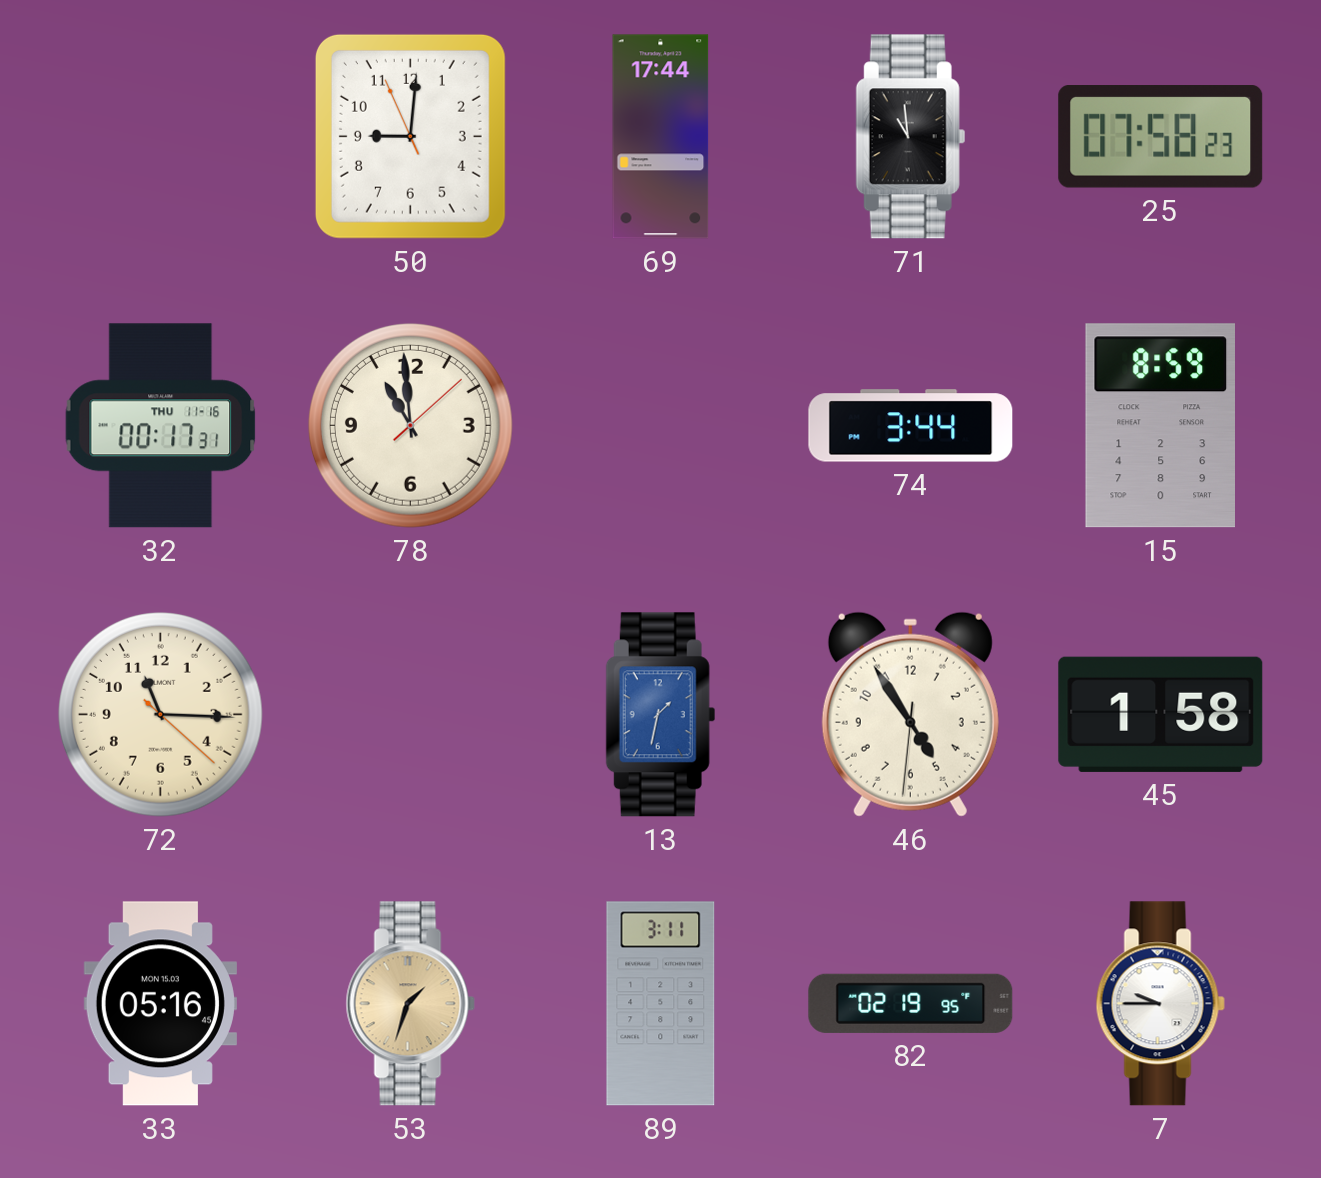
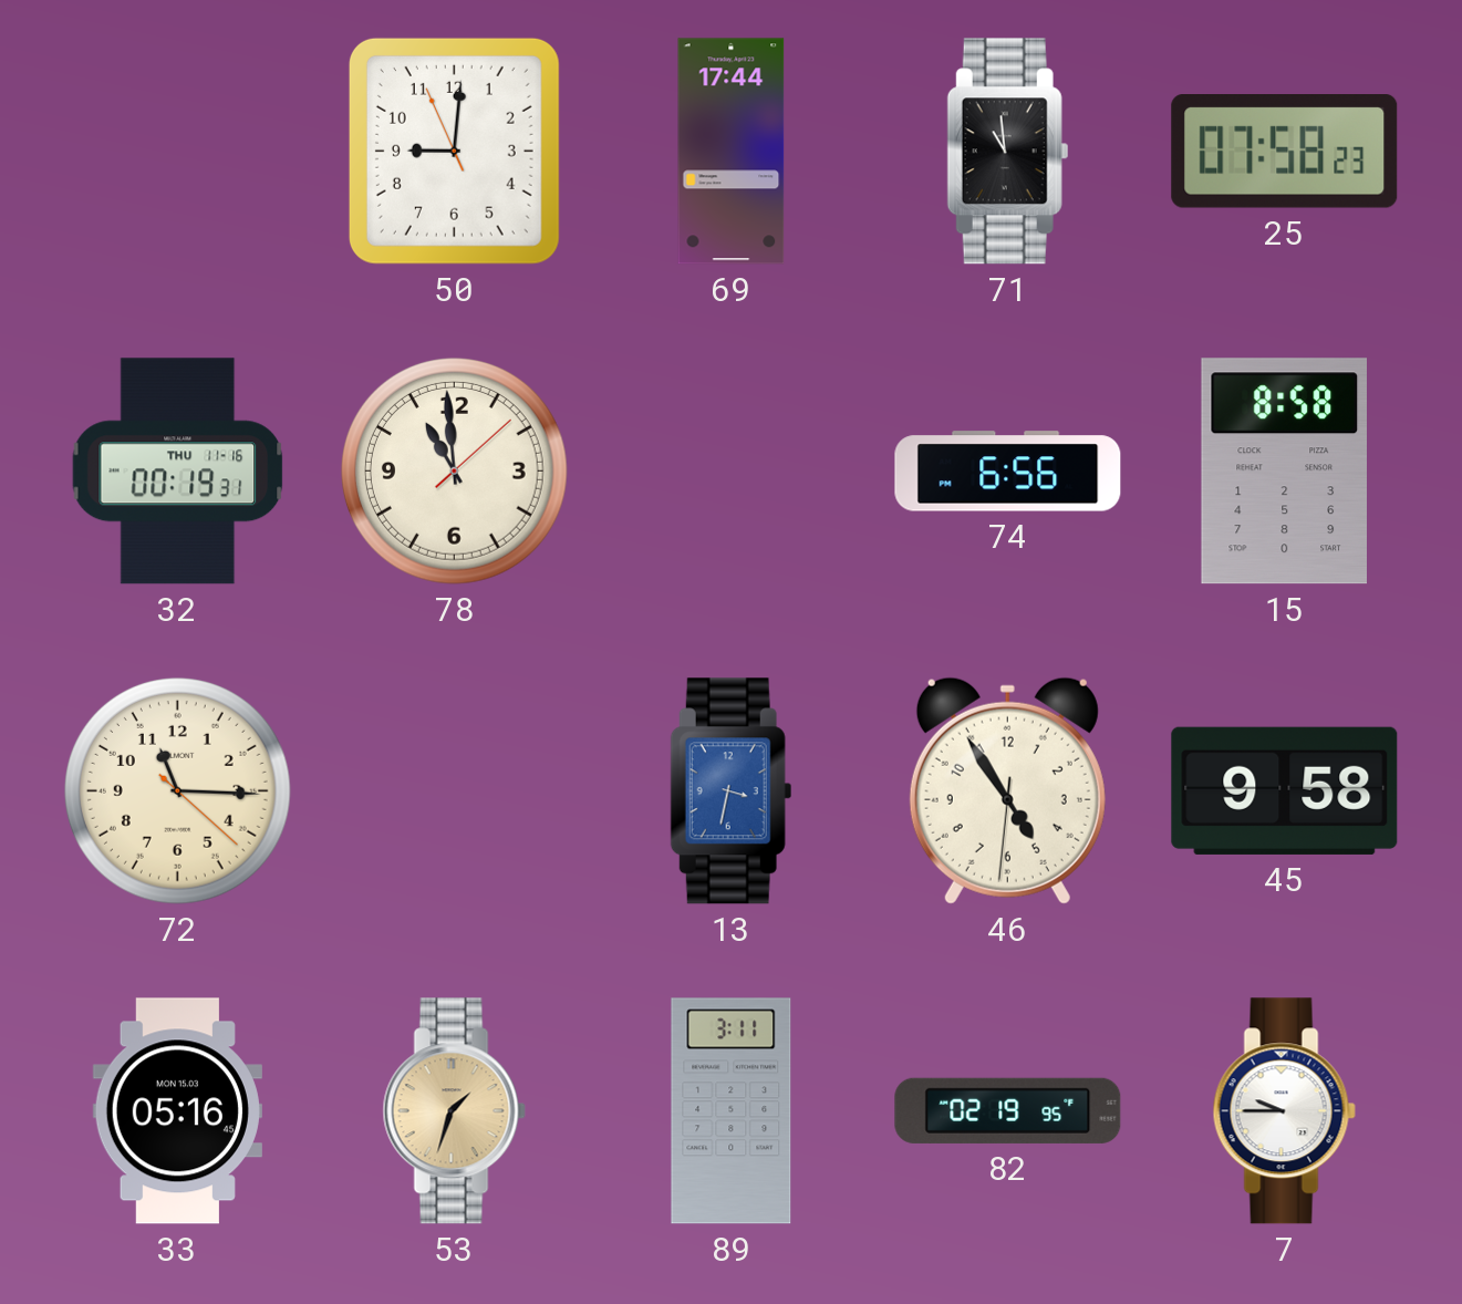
32: 00:17 -> 00:19 (178, 472)
74: 3:44 -> 6:56 (1008, 472)
15: 8:59 -> 8:58 (1284, 472)
13: 1:32 -> 3:32 (730, 791)
45: 1:58 -> 9:58 (1285, 790)
